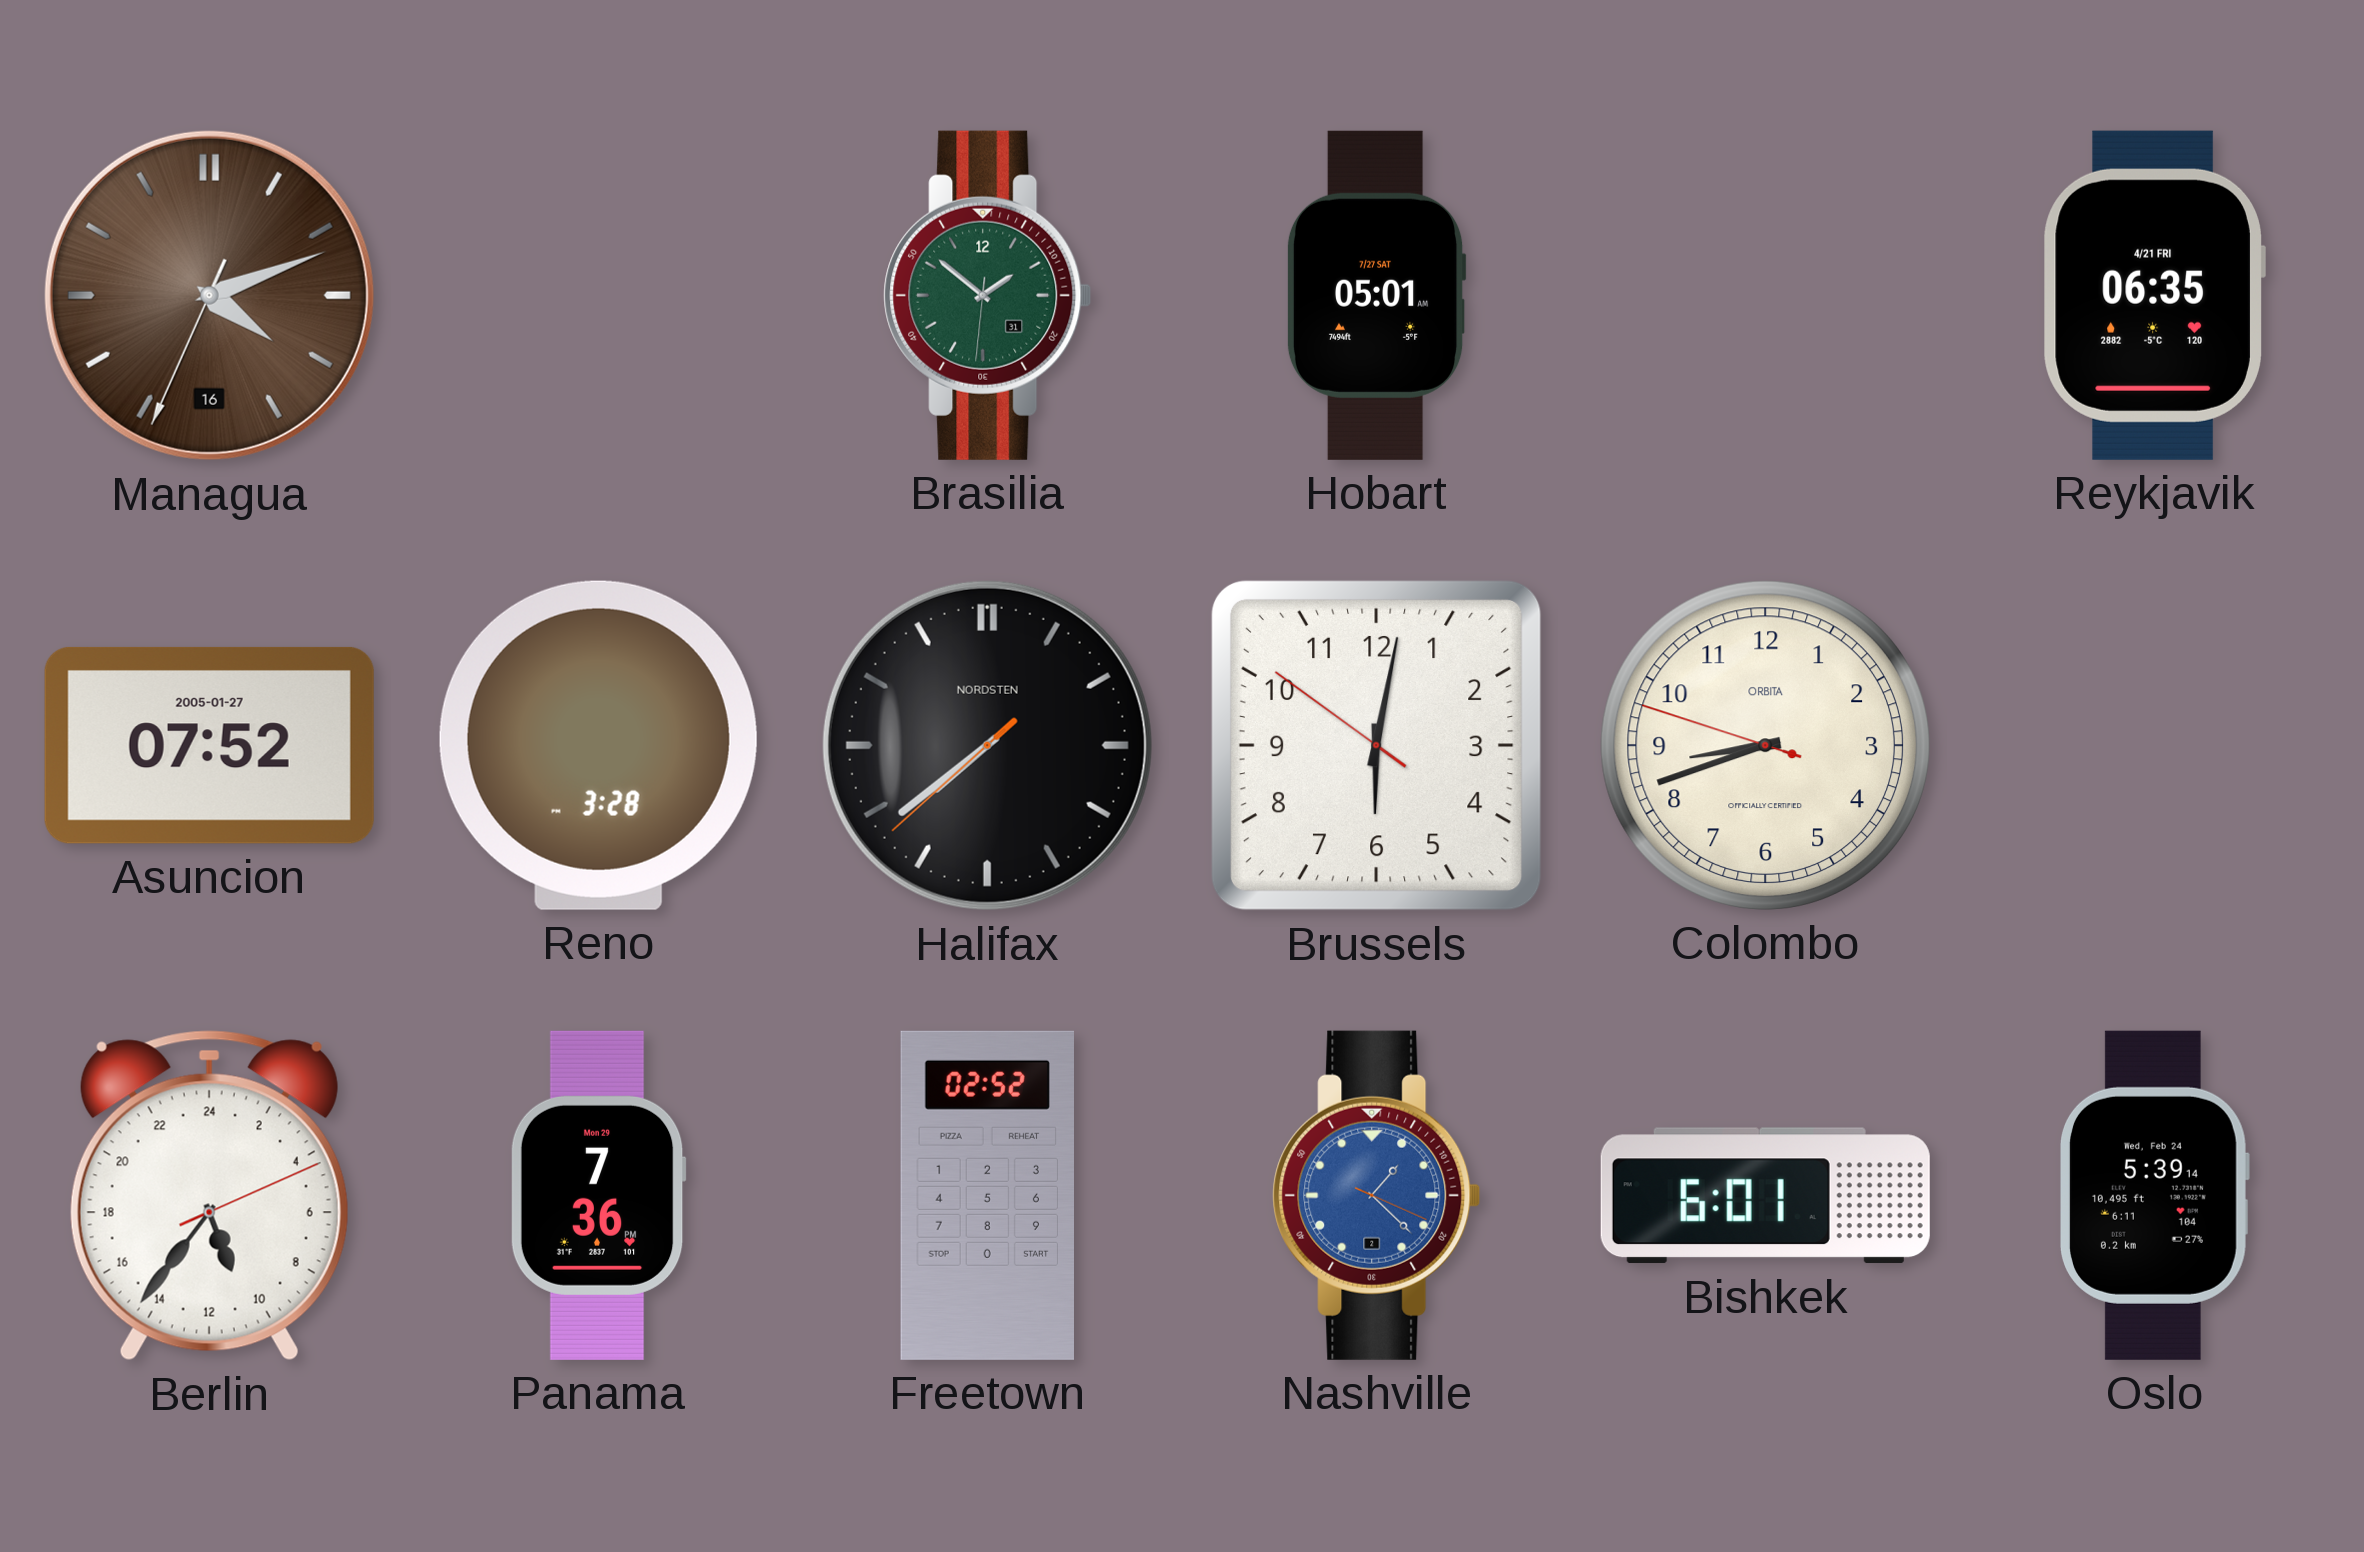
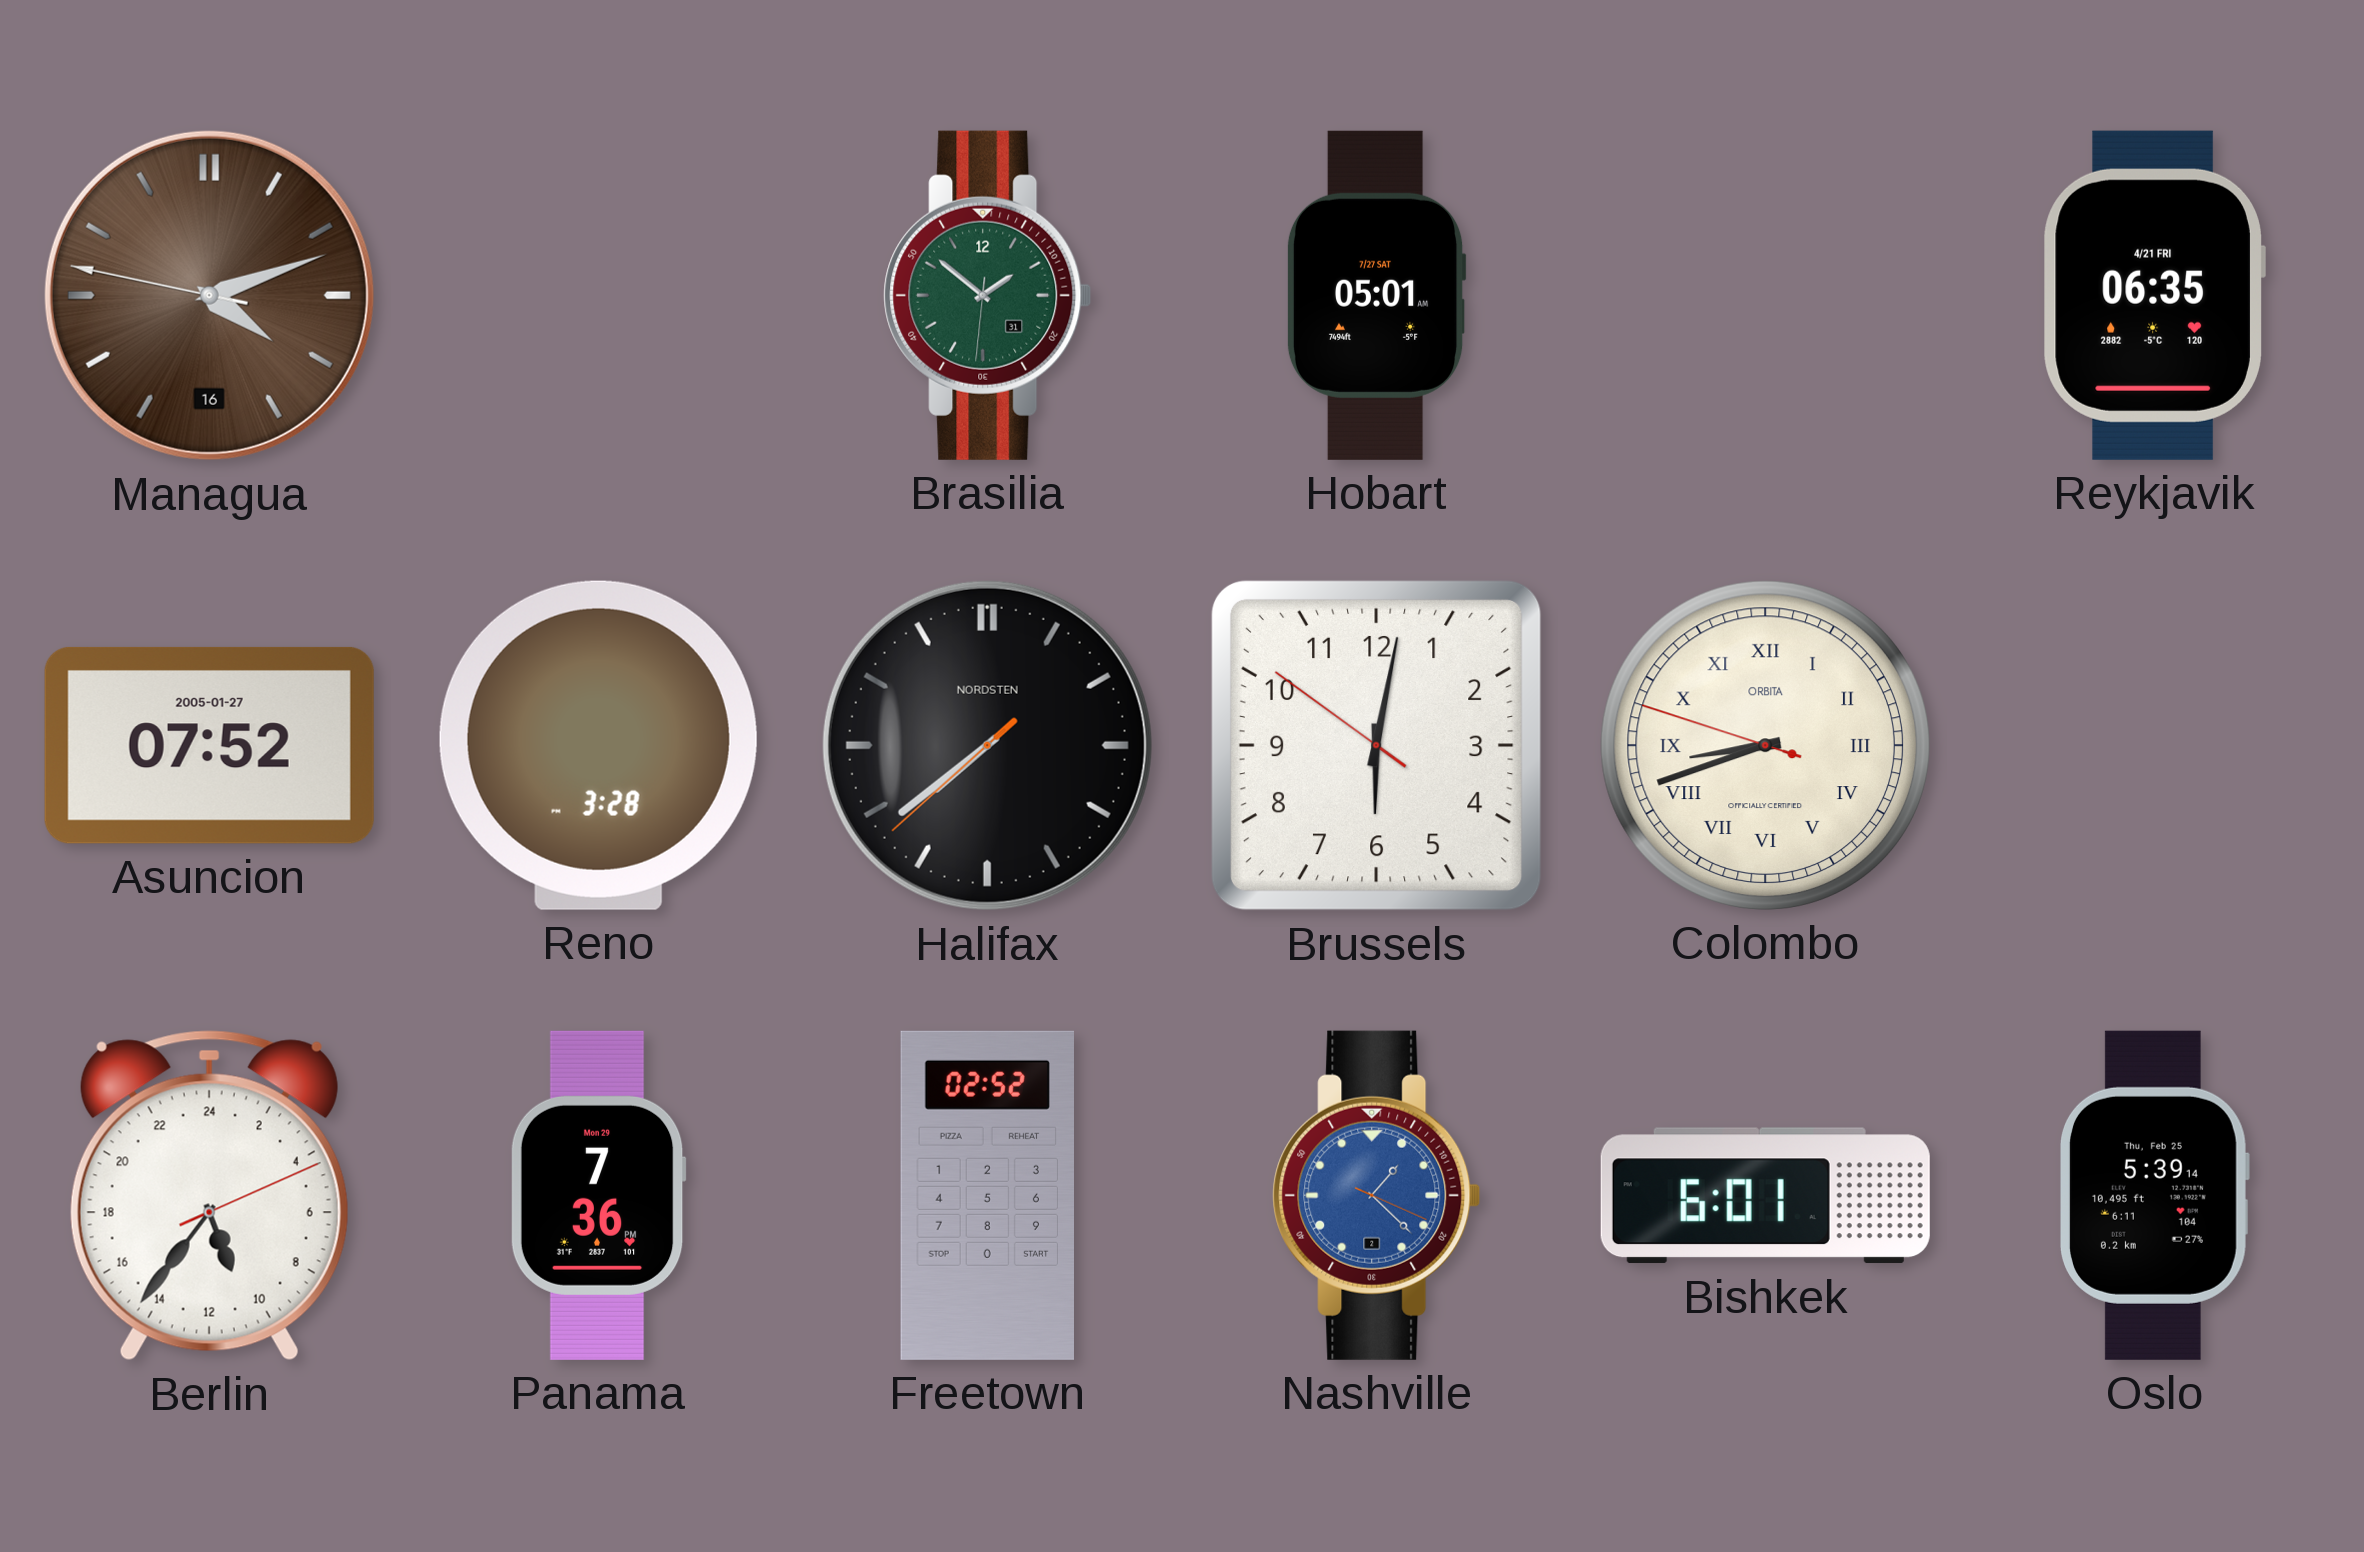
Managua: 4:11:34 -> 4:11:47 (209, 295)
Colombo numerals: Arabic -> Roman (1765, 745)
Oslo date: Wed, Feb 24 -> Thu, Feb 25 (2155, 1195)
